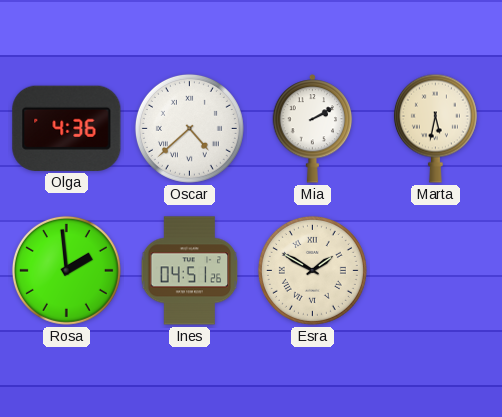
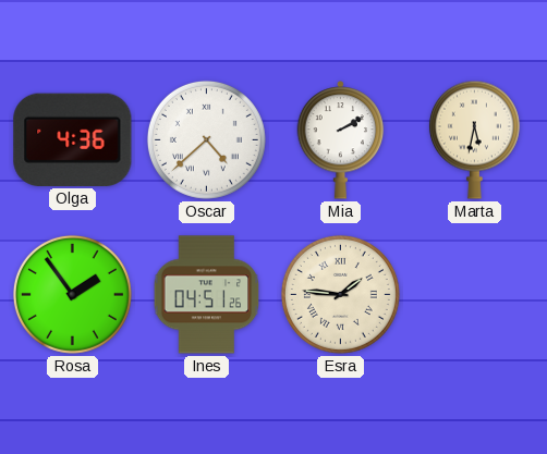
Rosa: 1:59 -> 1:54 (72, 294)
Esra: 1:50 -> 1:46 (340, 294)
